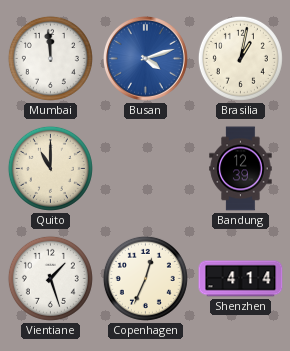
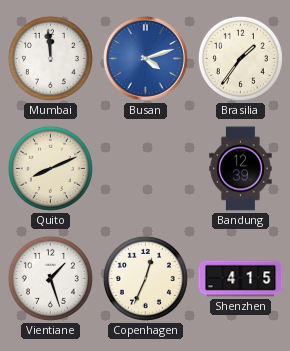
Brasilia: 1:02 -> 1:36 (240, 58)
Quito: 11:00 -> 8:11 (50, 168)
Shenzhen: 4:14 -> 4:15 (241, 279)
